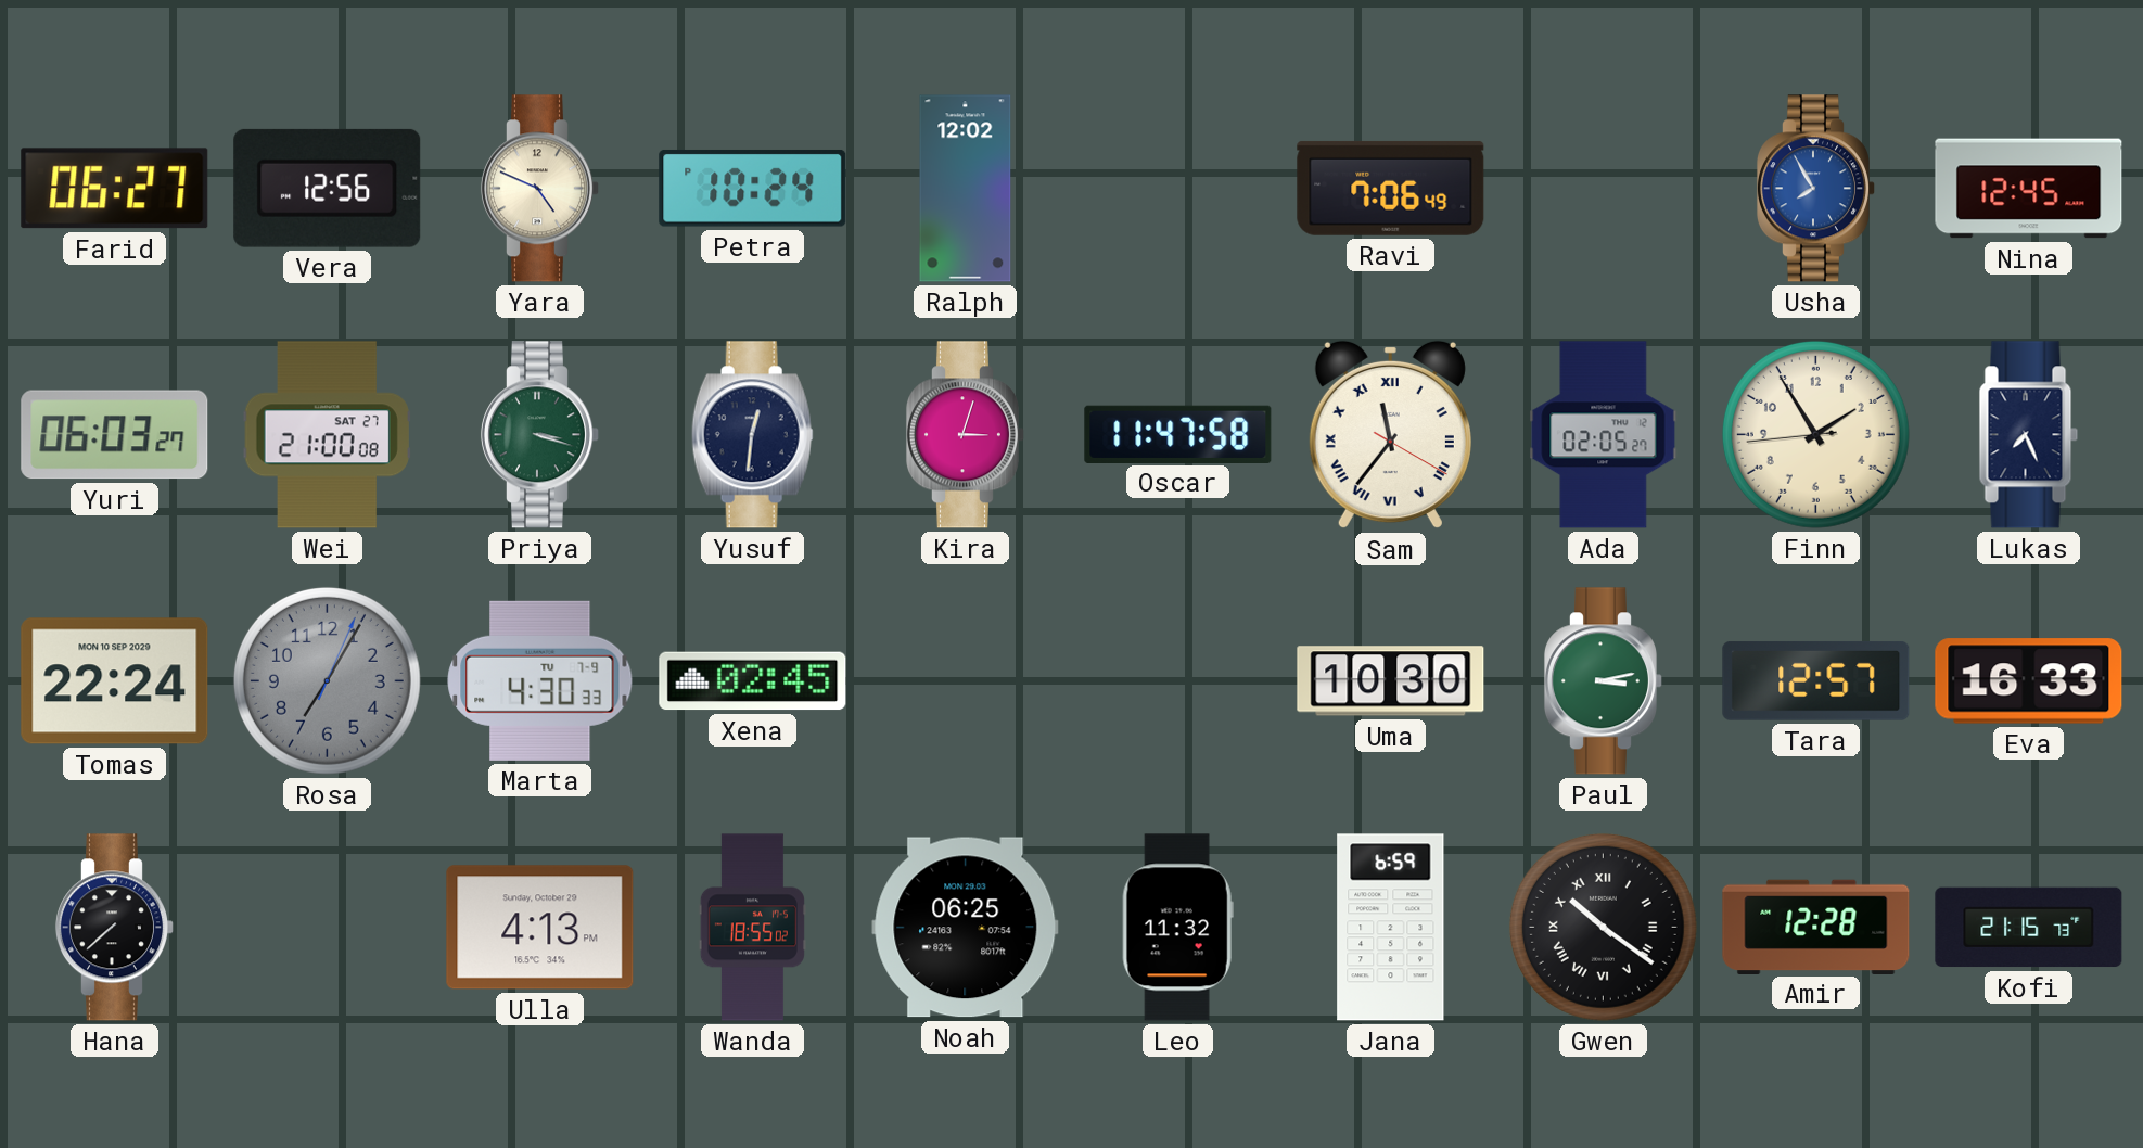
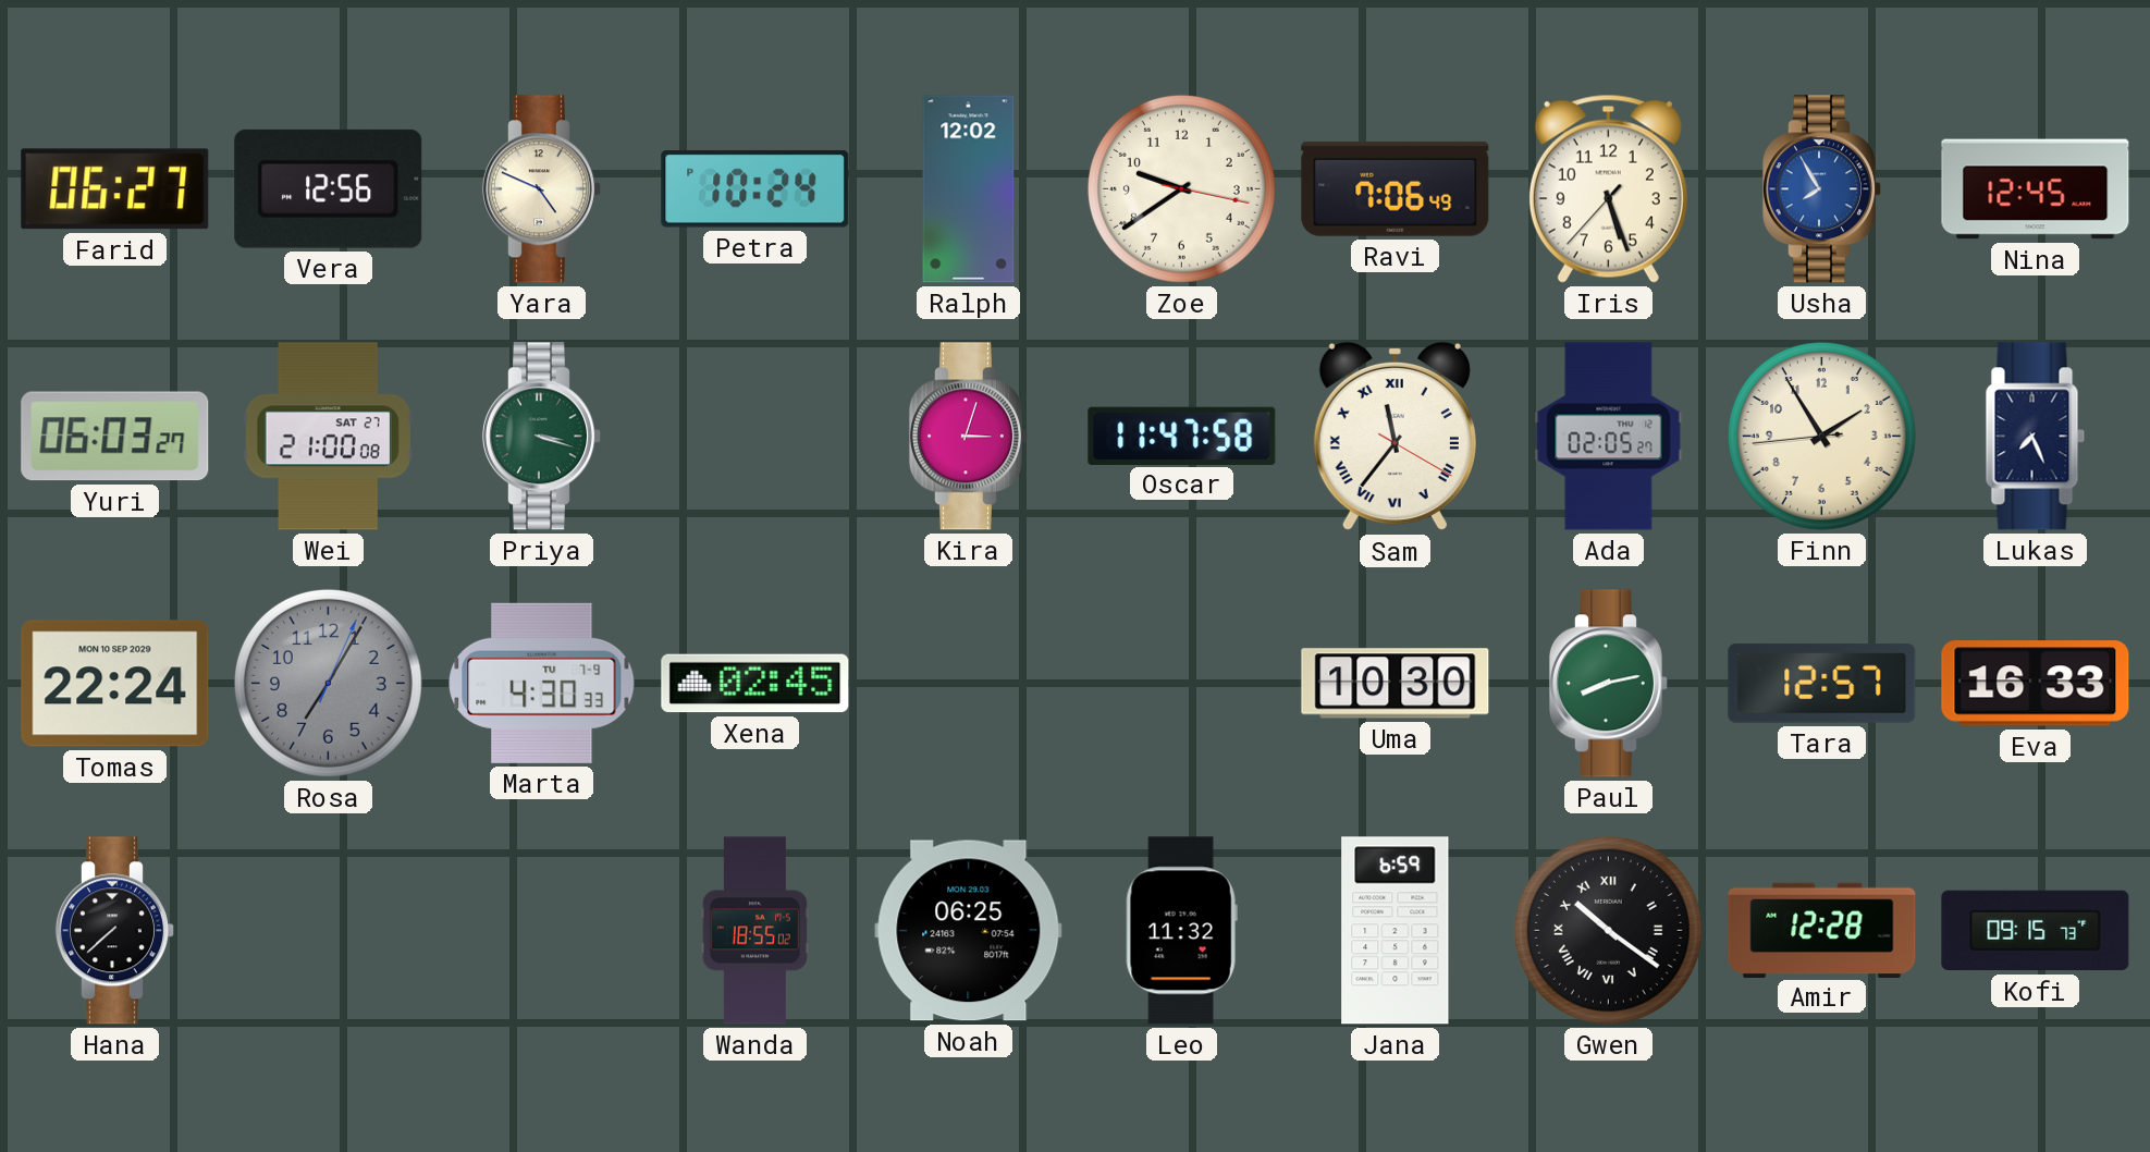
Zoe: none -> 9:39 (1181, 188)
Iris: none -> 5:26 (1608, 188)
Yusuf: 12:31 -> none (752, 435)
Paul: 3:13 -> 8:13 (1608, 684)
Ulla: 4:13 -> none (540, 928)
Kofi: 21:15 -> 09:15 (2036, 931)
